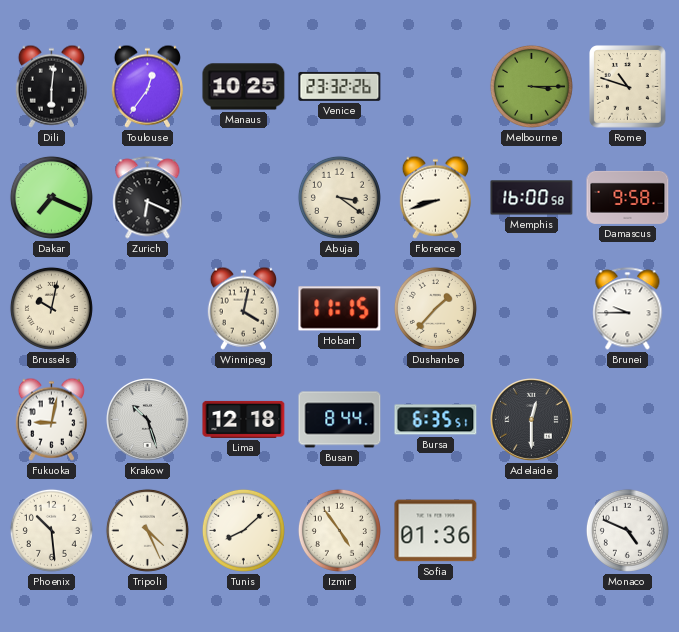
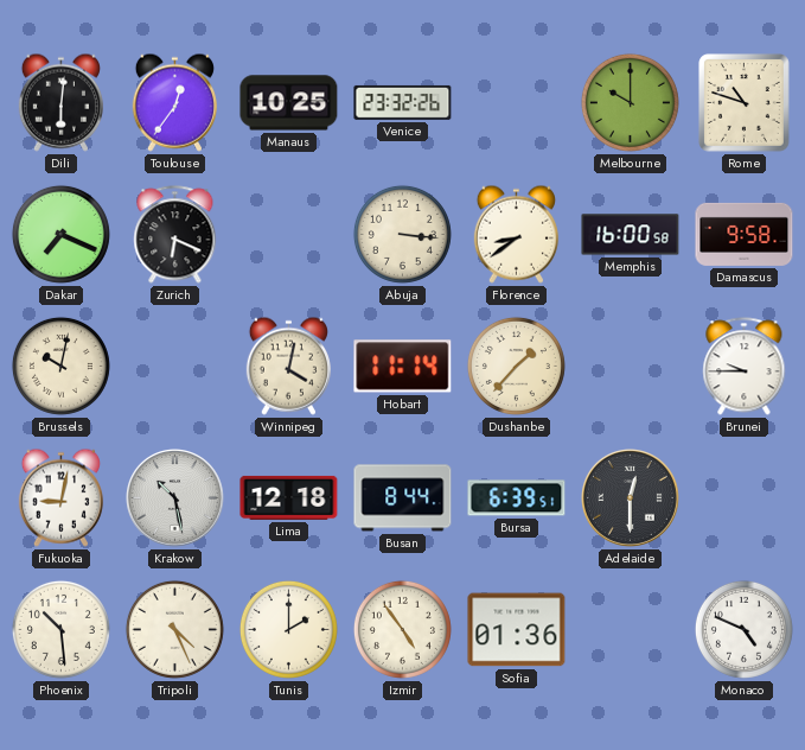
Melbourne: 3:15 -> 10:00 (630, 102)
Abuja: 3:21 -> 3:16 (402, 234)
Florence: 8:42 -> 8:39 (516, 234)
Hobart: 11:15 -> 11:14 (403, 367)
Krakow: 10:27 -> 10:28 (175, 498)
Bursa: 6:35 -> 6:39 (517, 498)
Tunis: 8:08 -> 2:00 (288, 629)
